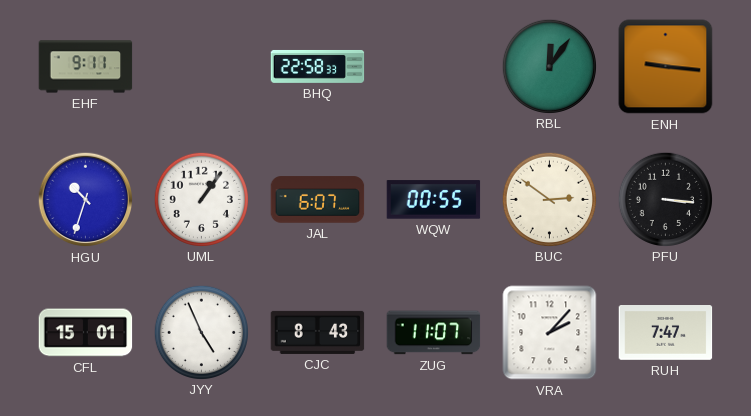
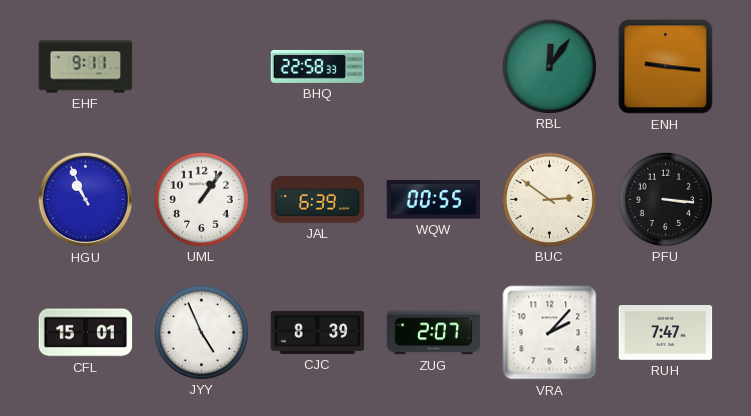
HGU: 10:33 -> 10:56 (86, 200)
JAL: 6:07 -> 6:39 (318, 200)
CJC: 8:43 -> 8:39 (318, 332)
ZUG: 11:07 -> 2:07 (434, 333)
